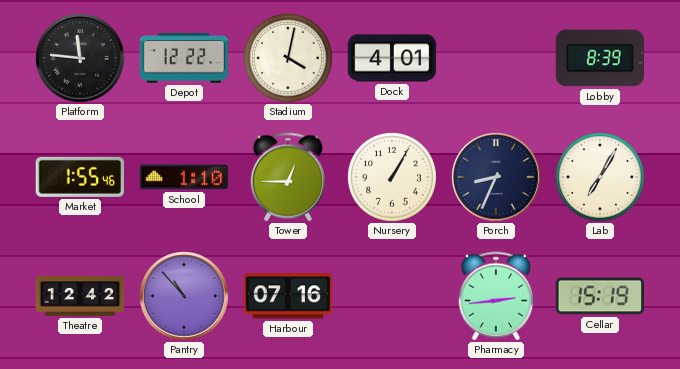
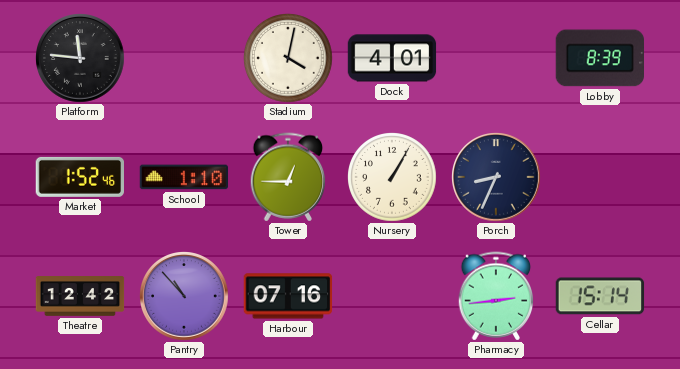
Depot: 12:22 -> none (184, 58)
Market: 1:55 -> 1:52 (80, 177)
Lab: 7:05 -> none (600, 177)
Cellar: 15:19 -> 15:14 (600, 296)
